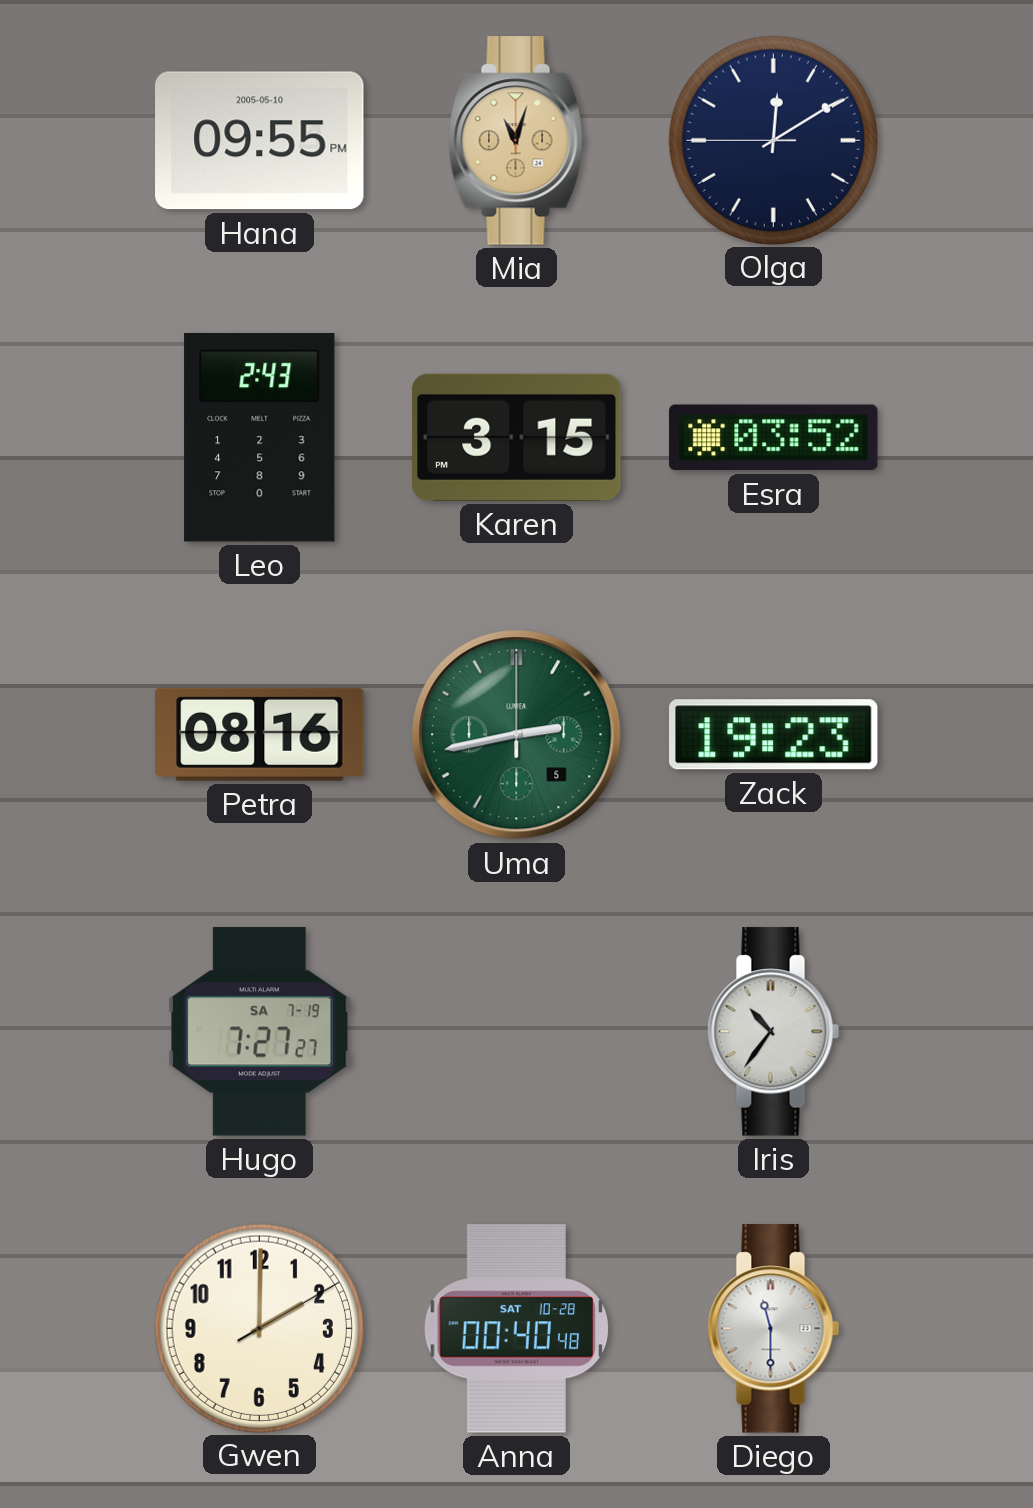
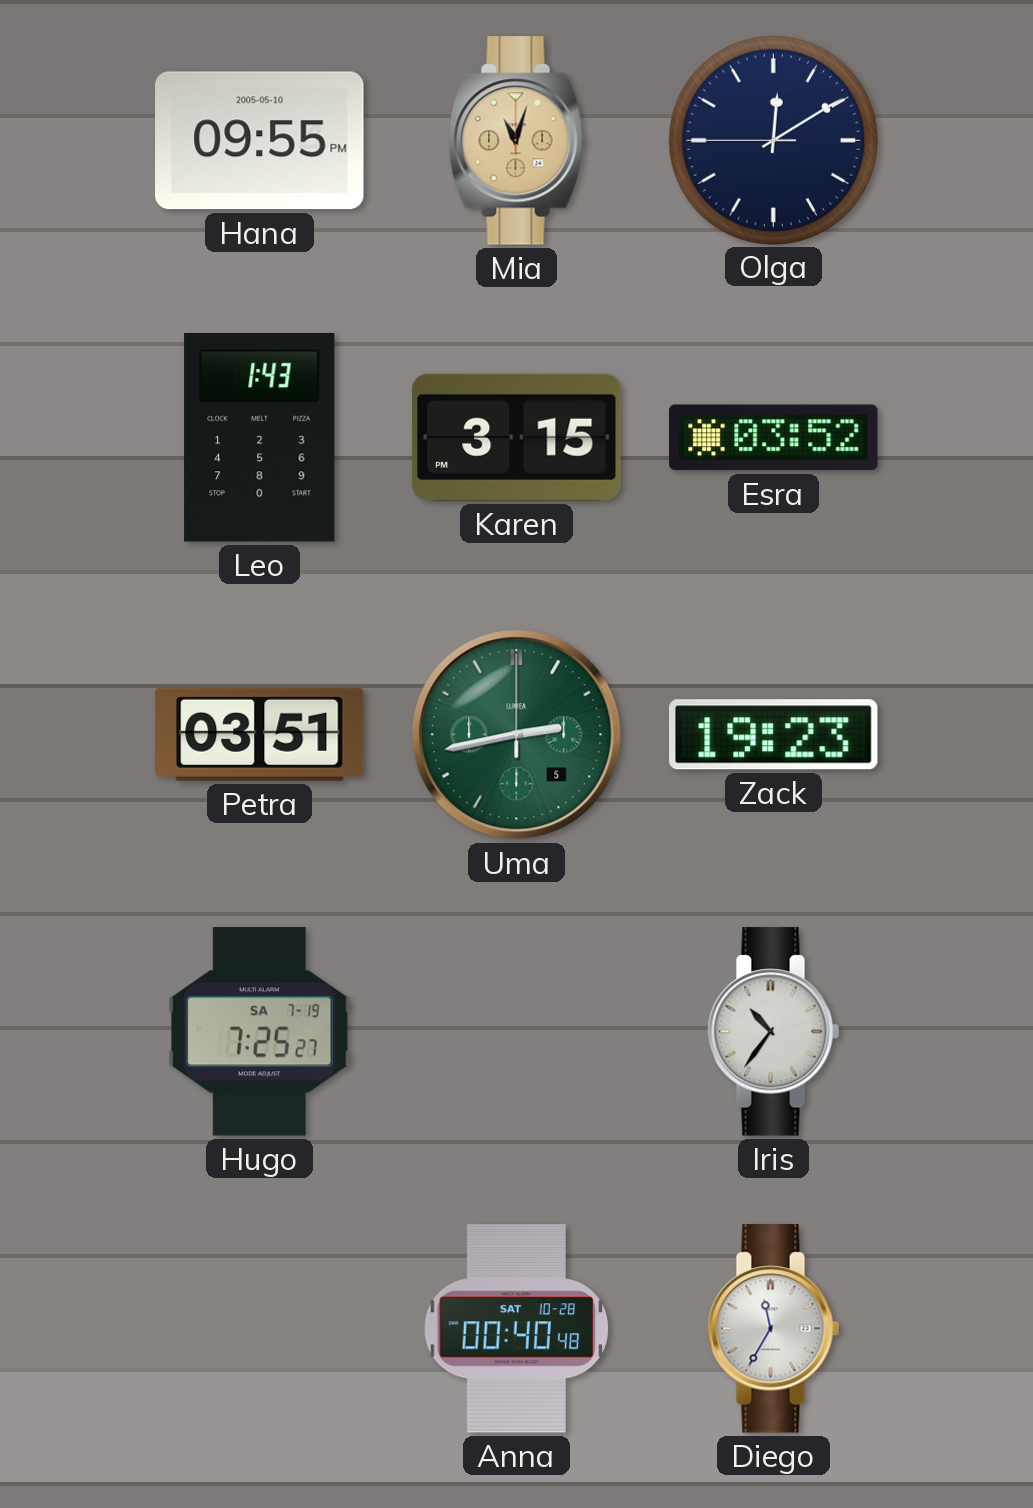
Leo: 2:43 -> 1:43 (260, 438)
Petra: 08:16 -> 03:51 (260, 734)
Hugo: 7:27 -> 7:25 (260, 1032)
Gwen: 2:00 -> none (259, 1328)
Diego: 11:30 -> 11:35 (774, 1329)
